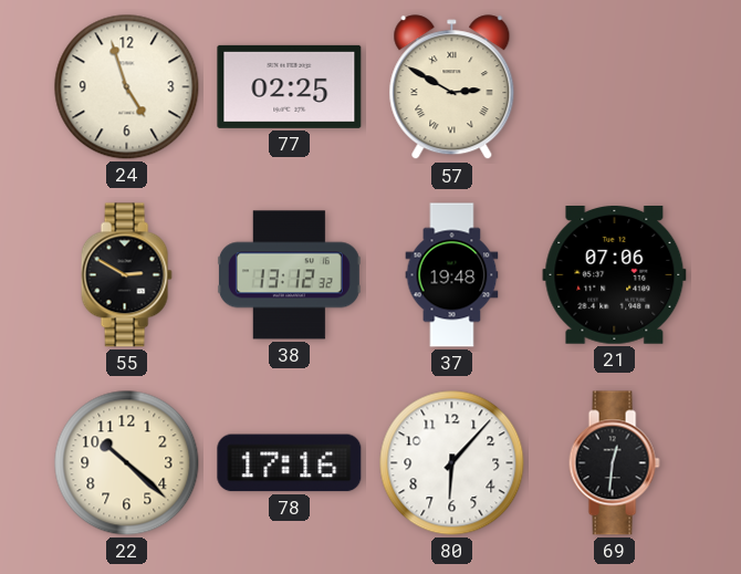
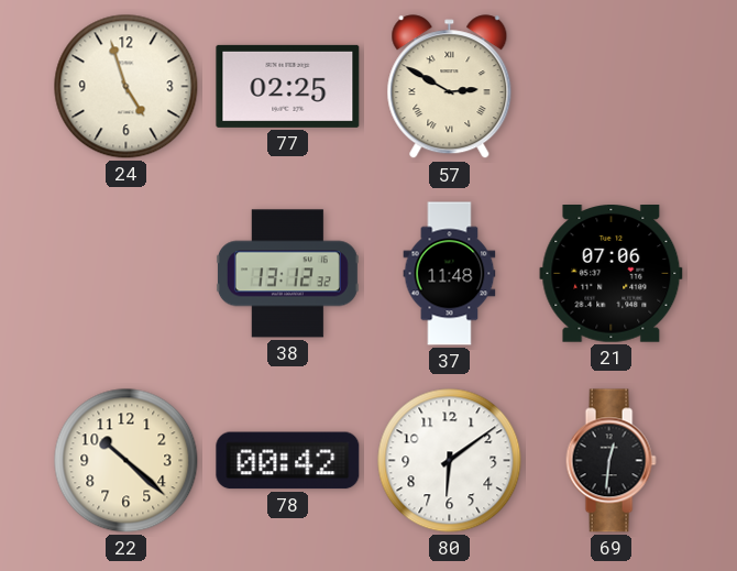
55: 2:50 -> none (126, 275)
37: 19:48 -> 11:48 (450, 274)
78: 17:16 -> 00:42 (288, 461)
80: 6:07 -> 6:09 (450, 461)
